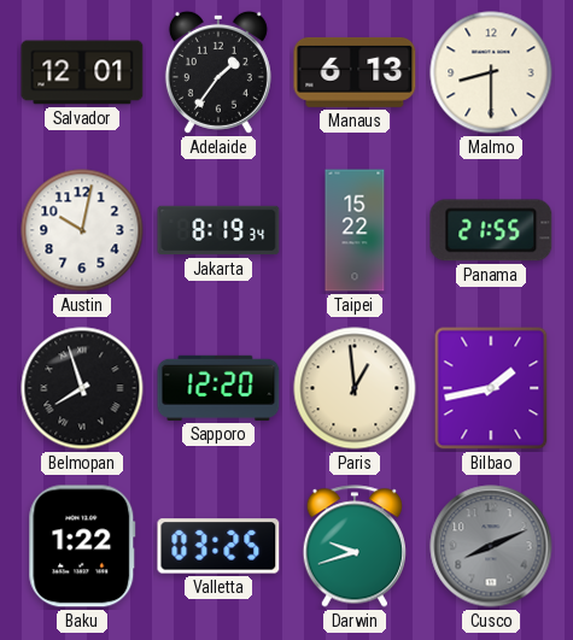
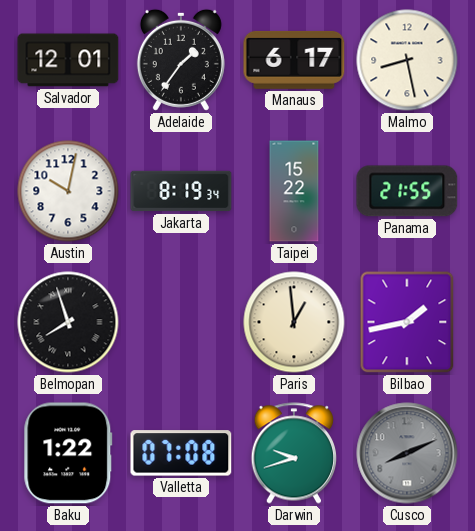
Manaus: 6:13 -> 6:17 (294, 60)
Malmo: 8:30 -> 8:28 (407, 60)
Sapporo: 12:20 -> none (218, 388)
Valletta: 03:25 -> 07:08 (181, 453)
